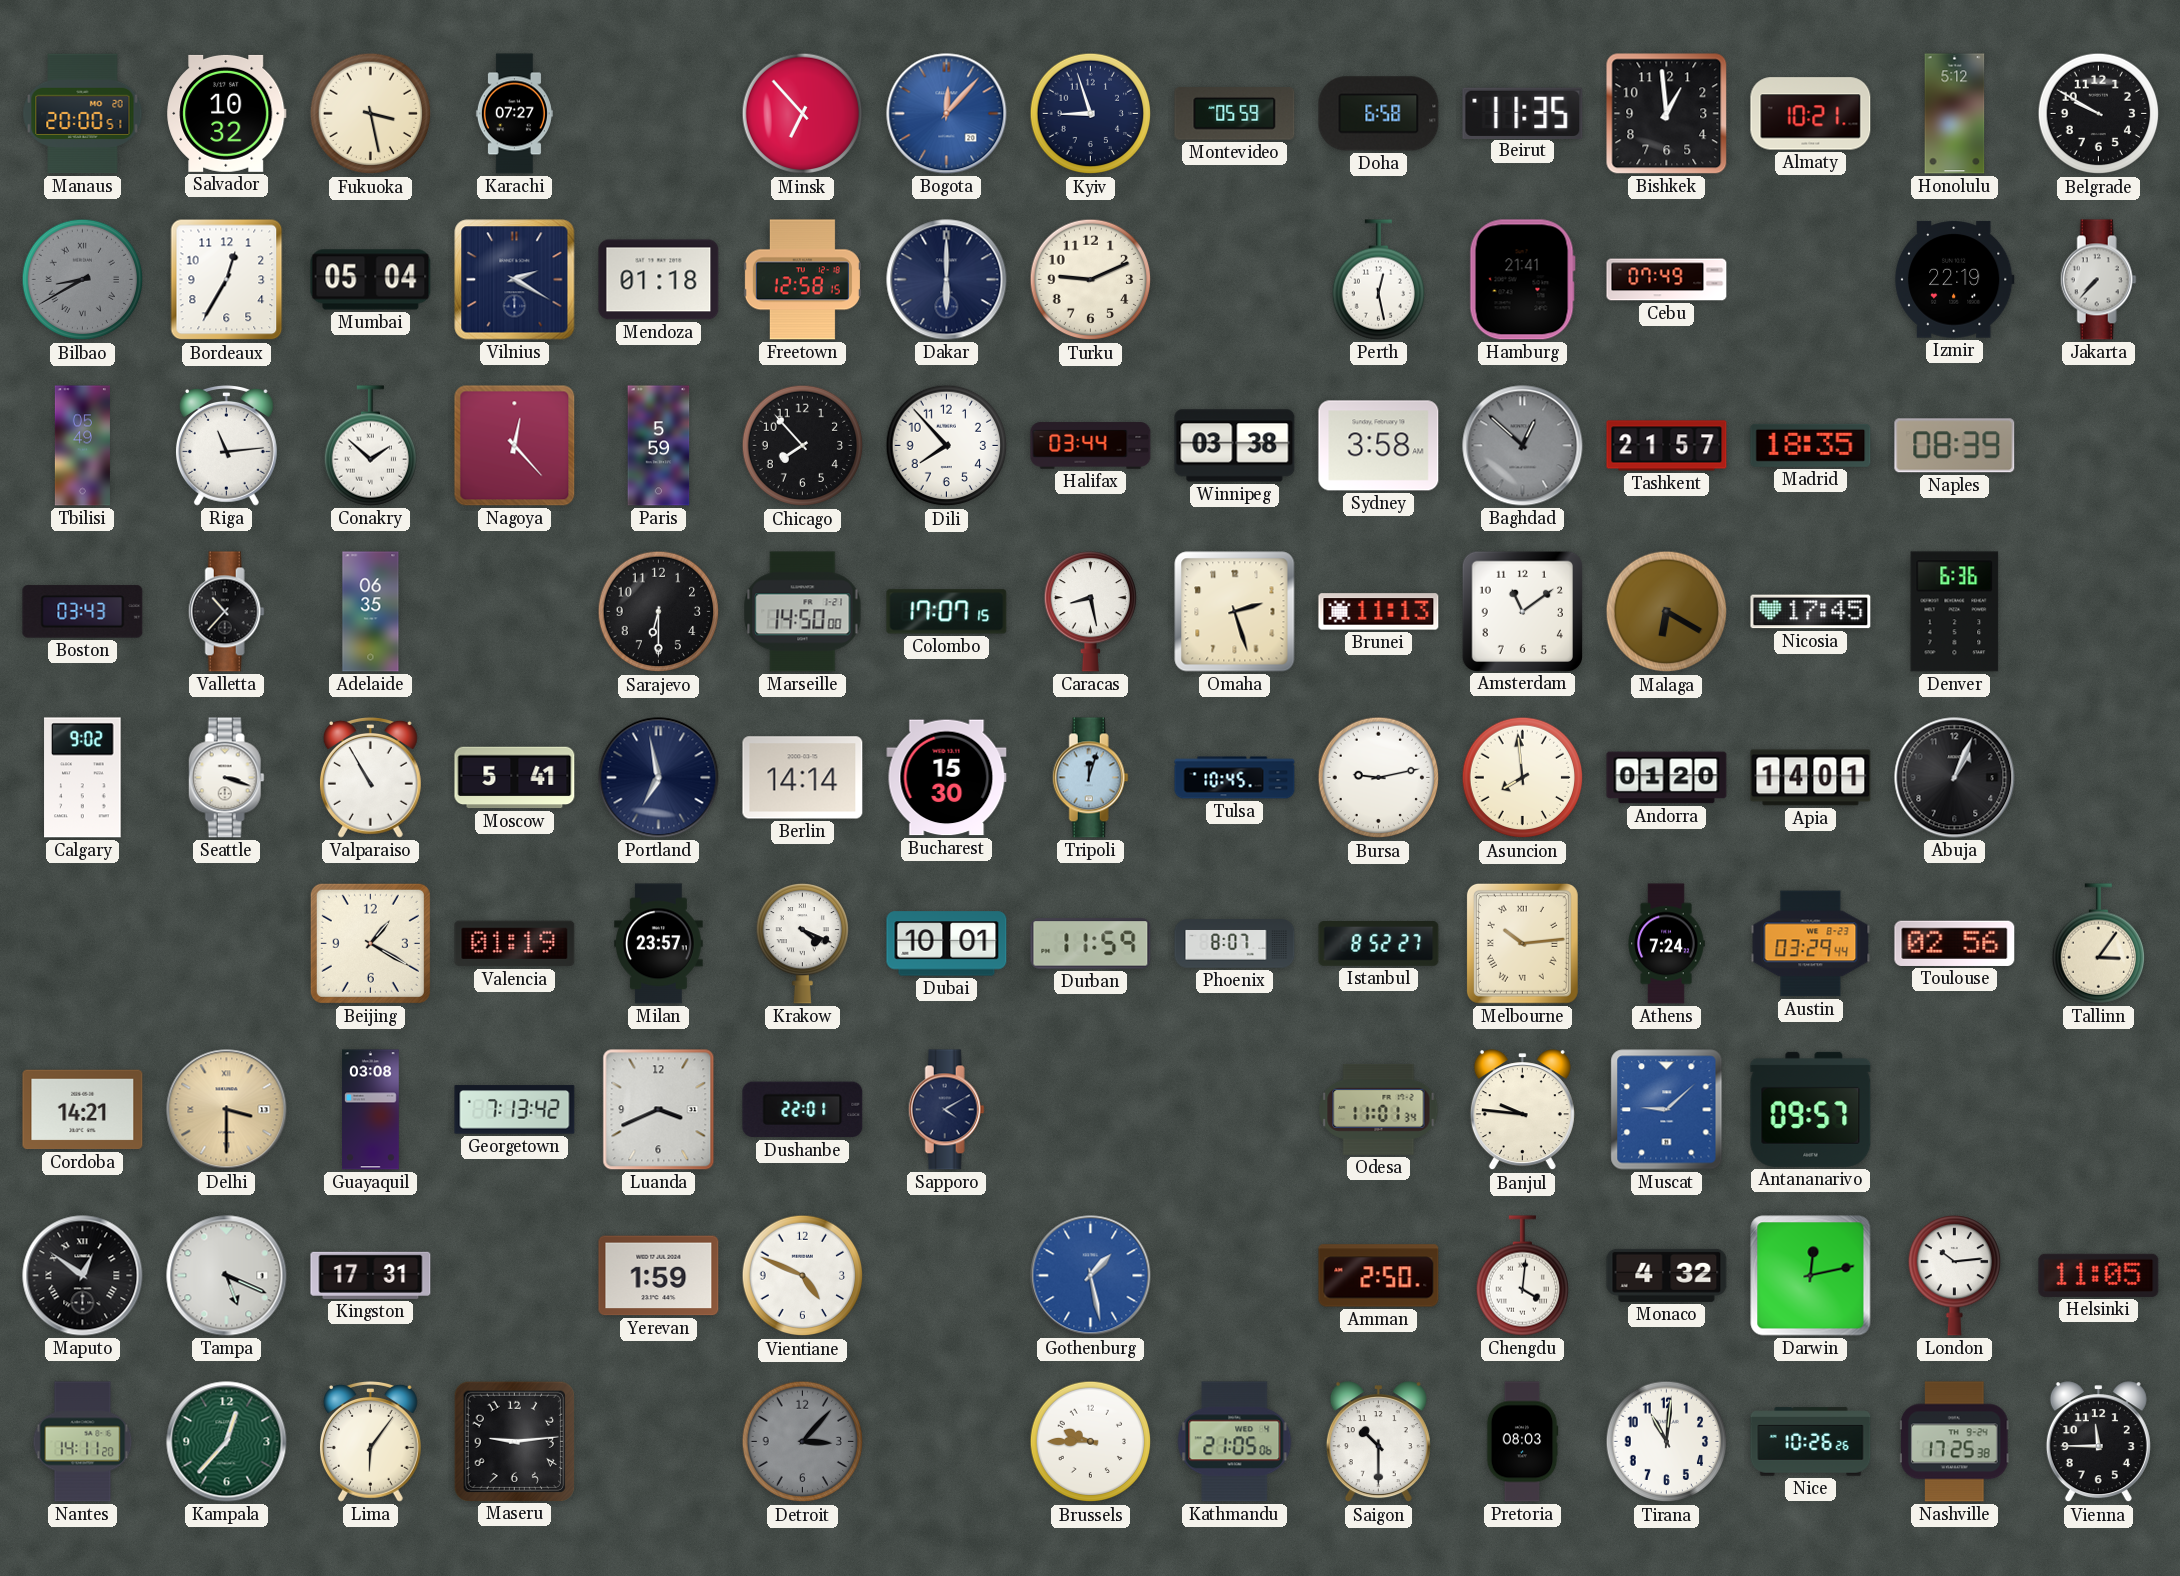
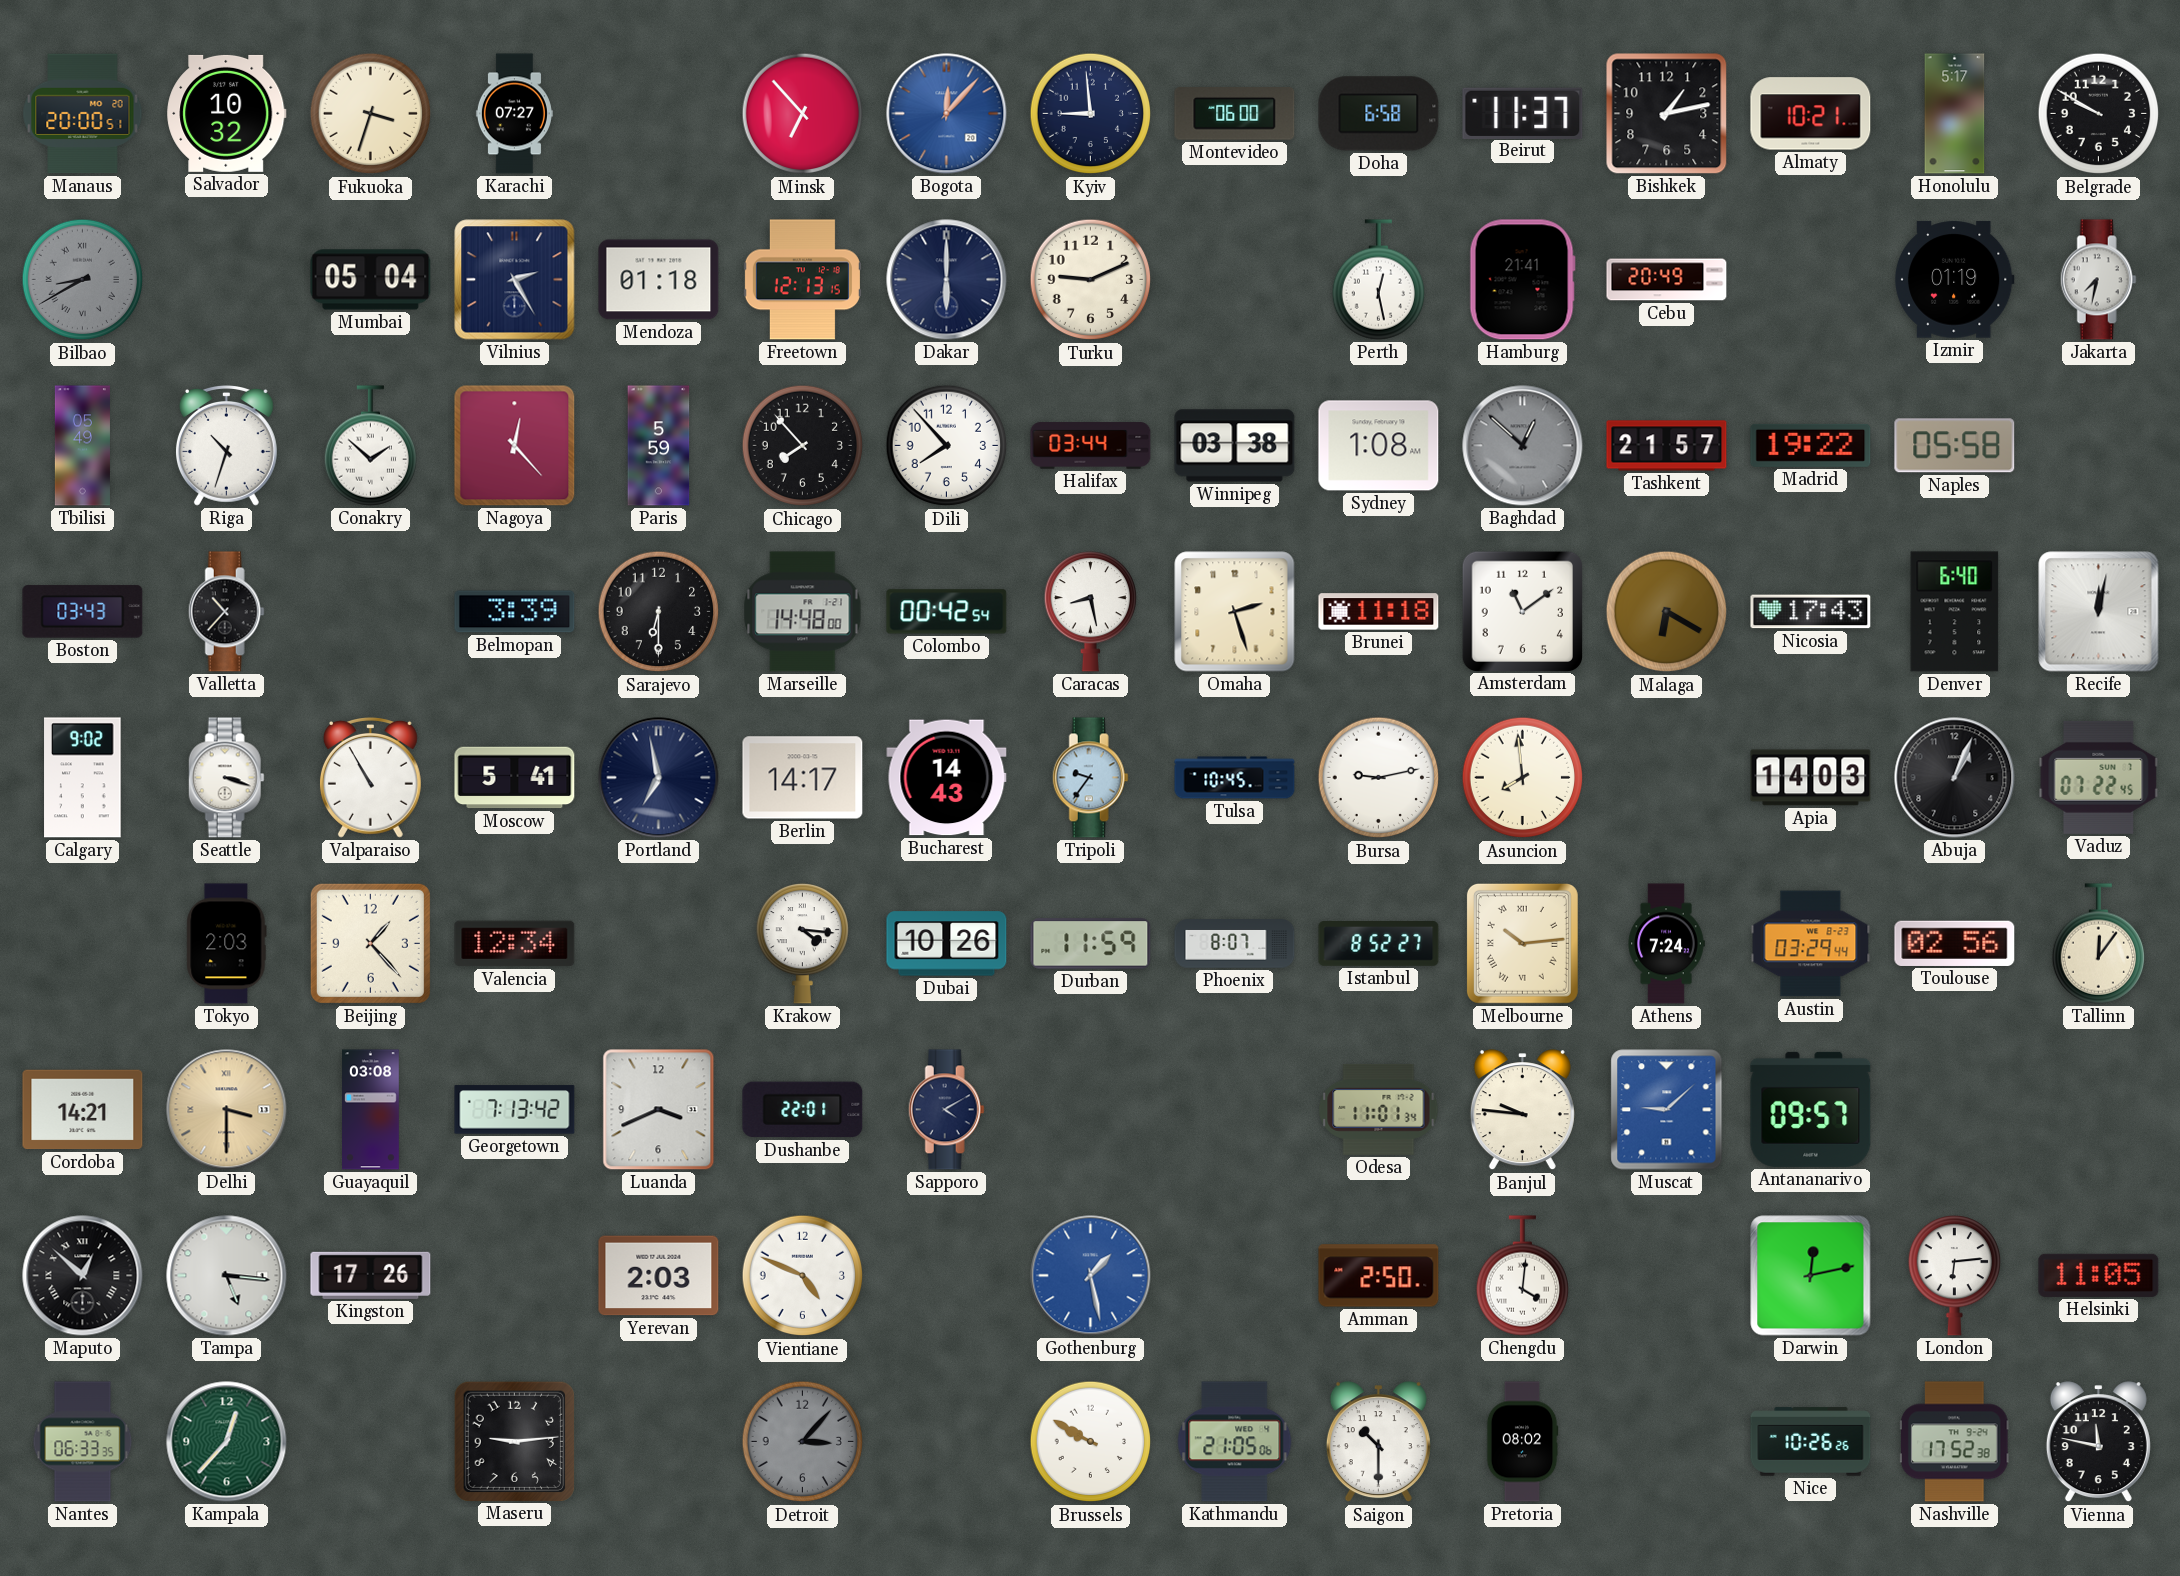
Fukuoka: 3:28 -> 3:33 (371, 114)
Kyiv: 8:57 -> 8:59 (1091, 114)
Montevideo: 05:59 -> 06:00 (1235, 114)
Beirut: 11:35 -> 11:37 (1523, 113)
Bishkek: 12:59 -> 1:13 (1667, 114)
Honolulu: 5:12 -> 5:17 (1955, 114)
Bordeaux: 12:35 -> none (227, 280)
Vilnius: 2:20 -> 2:25 (515, 280)
Freetown: 12:58 -> 12:13 (802, 280)
Cebu: 07:49 -> 20:49 (1667, 280)
Izmir: 22:19 -> 01:19 (1954, 280)
Jakarta: 7:37 -> 7:32 (2098, 280)
Riga: 11:14 -> 10:33 (226, 446)
Sydney: 3:58 -> 1:08 (1379, 446)
Madrid: 18:35 -> 19:22 (1811, 445)
Naples: 08:39 -> 05:58 (1955, 446)
Adelaide: 06:35 -> none (371, 612)
Belmopan: none -> 3:39 (515, 612)
Marseille: 14:50 -> 14:48 (803, 612)
Colombo: 17:07 -> 00:42 (947, 612)
Brunei: 11:13 -> 11:18 (1379, 612)
Nicosia: 17:45 -> 17:43 (1811, 612)
Denver: 6:36 -> 6:40 (1955, 612)
Recife: none -> 12:02 (2099, 612)
Berlin: 14:14 -> 14:17 (803, 778)
Bucharest: 15:30 -> 14:43 (947, 778)
Tripoli: 12:03 -> 9:36 (1090, 778)
Andorra: 01:20 -> none (1667, 778)
Apia: 14:01 -> 14:03 (1811, 778)
Vaduz: none -> 07:22 (2099, 777)
Tokyo: none -> 2:03 (227, 944)
Beijing: 1:20 -> 1:23 (370, 943)
Valencia: 01:19 -> 12:34 (515, 944)
Milan: 23:57 -> none (659, 944)
Krakow: 4:19 -> 4:16 (802, 944)
Dubai: 10:01 -> 10:26 (947, 944)
Tallinn: 3:06 -> 12:06 (2098, 944)
Maputo: 12:51 -> 12:52 (83, 1276)
Tampa: 5:19 -> 5:16 (227, 1276)
Kingston: 17:31 -> 17:26 (371, 1275)
Yerevan: 1:59 -> 2:03 (659, 1276)
Monaco: 4:32 -> none (1667, 1275)
London: 10:14 -> 6:14 (1954, 1276)
Nantes: 14:11 -> 06:33 (83, 1442)
Lima: 6:06 -> none (370, 1442)
Brussels: 9:45 -> 9:50 (1091, 1442)
Pretoria: 08:03 -> 08:02 (1522, 1442)
Tirana: 11:01 -> none (1667, 1442)
Nashville: 17:25 -> 17:52 (1955, 1442)
Vienna: 11:45 -> 11:47 (2098, 1442)
